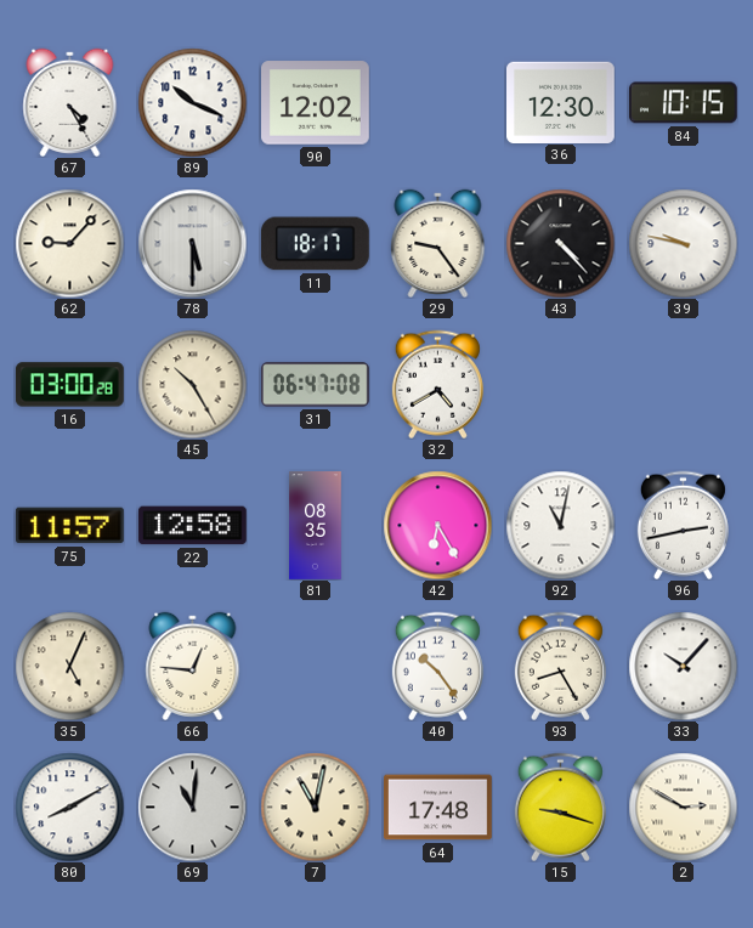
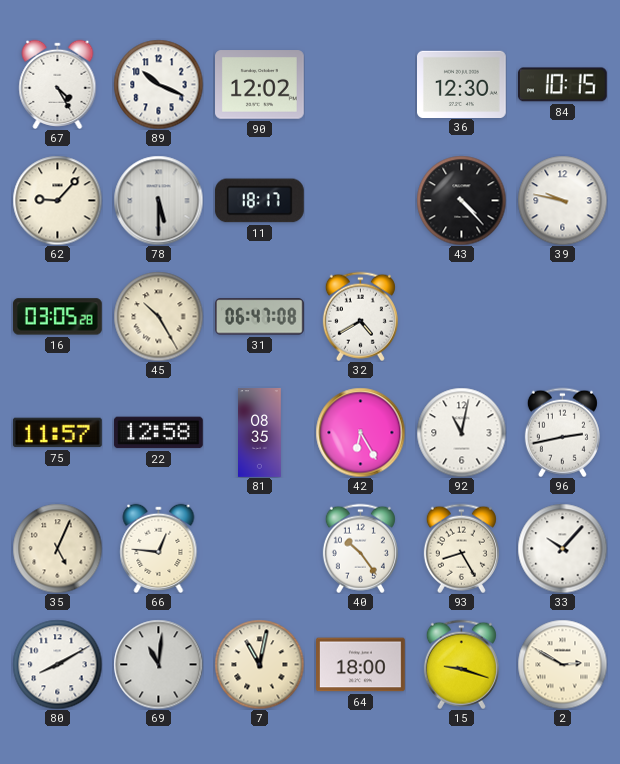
29: 9:24 -> none (438, 243)
16: 03:00 -> 03:05 (57, 317)
64: 17:48 -> 18:00 (361, 665)
